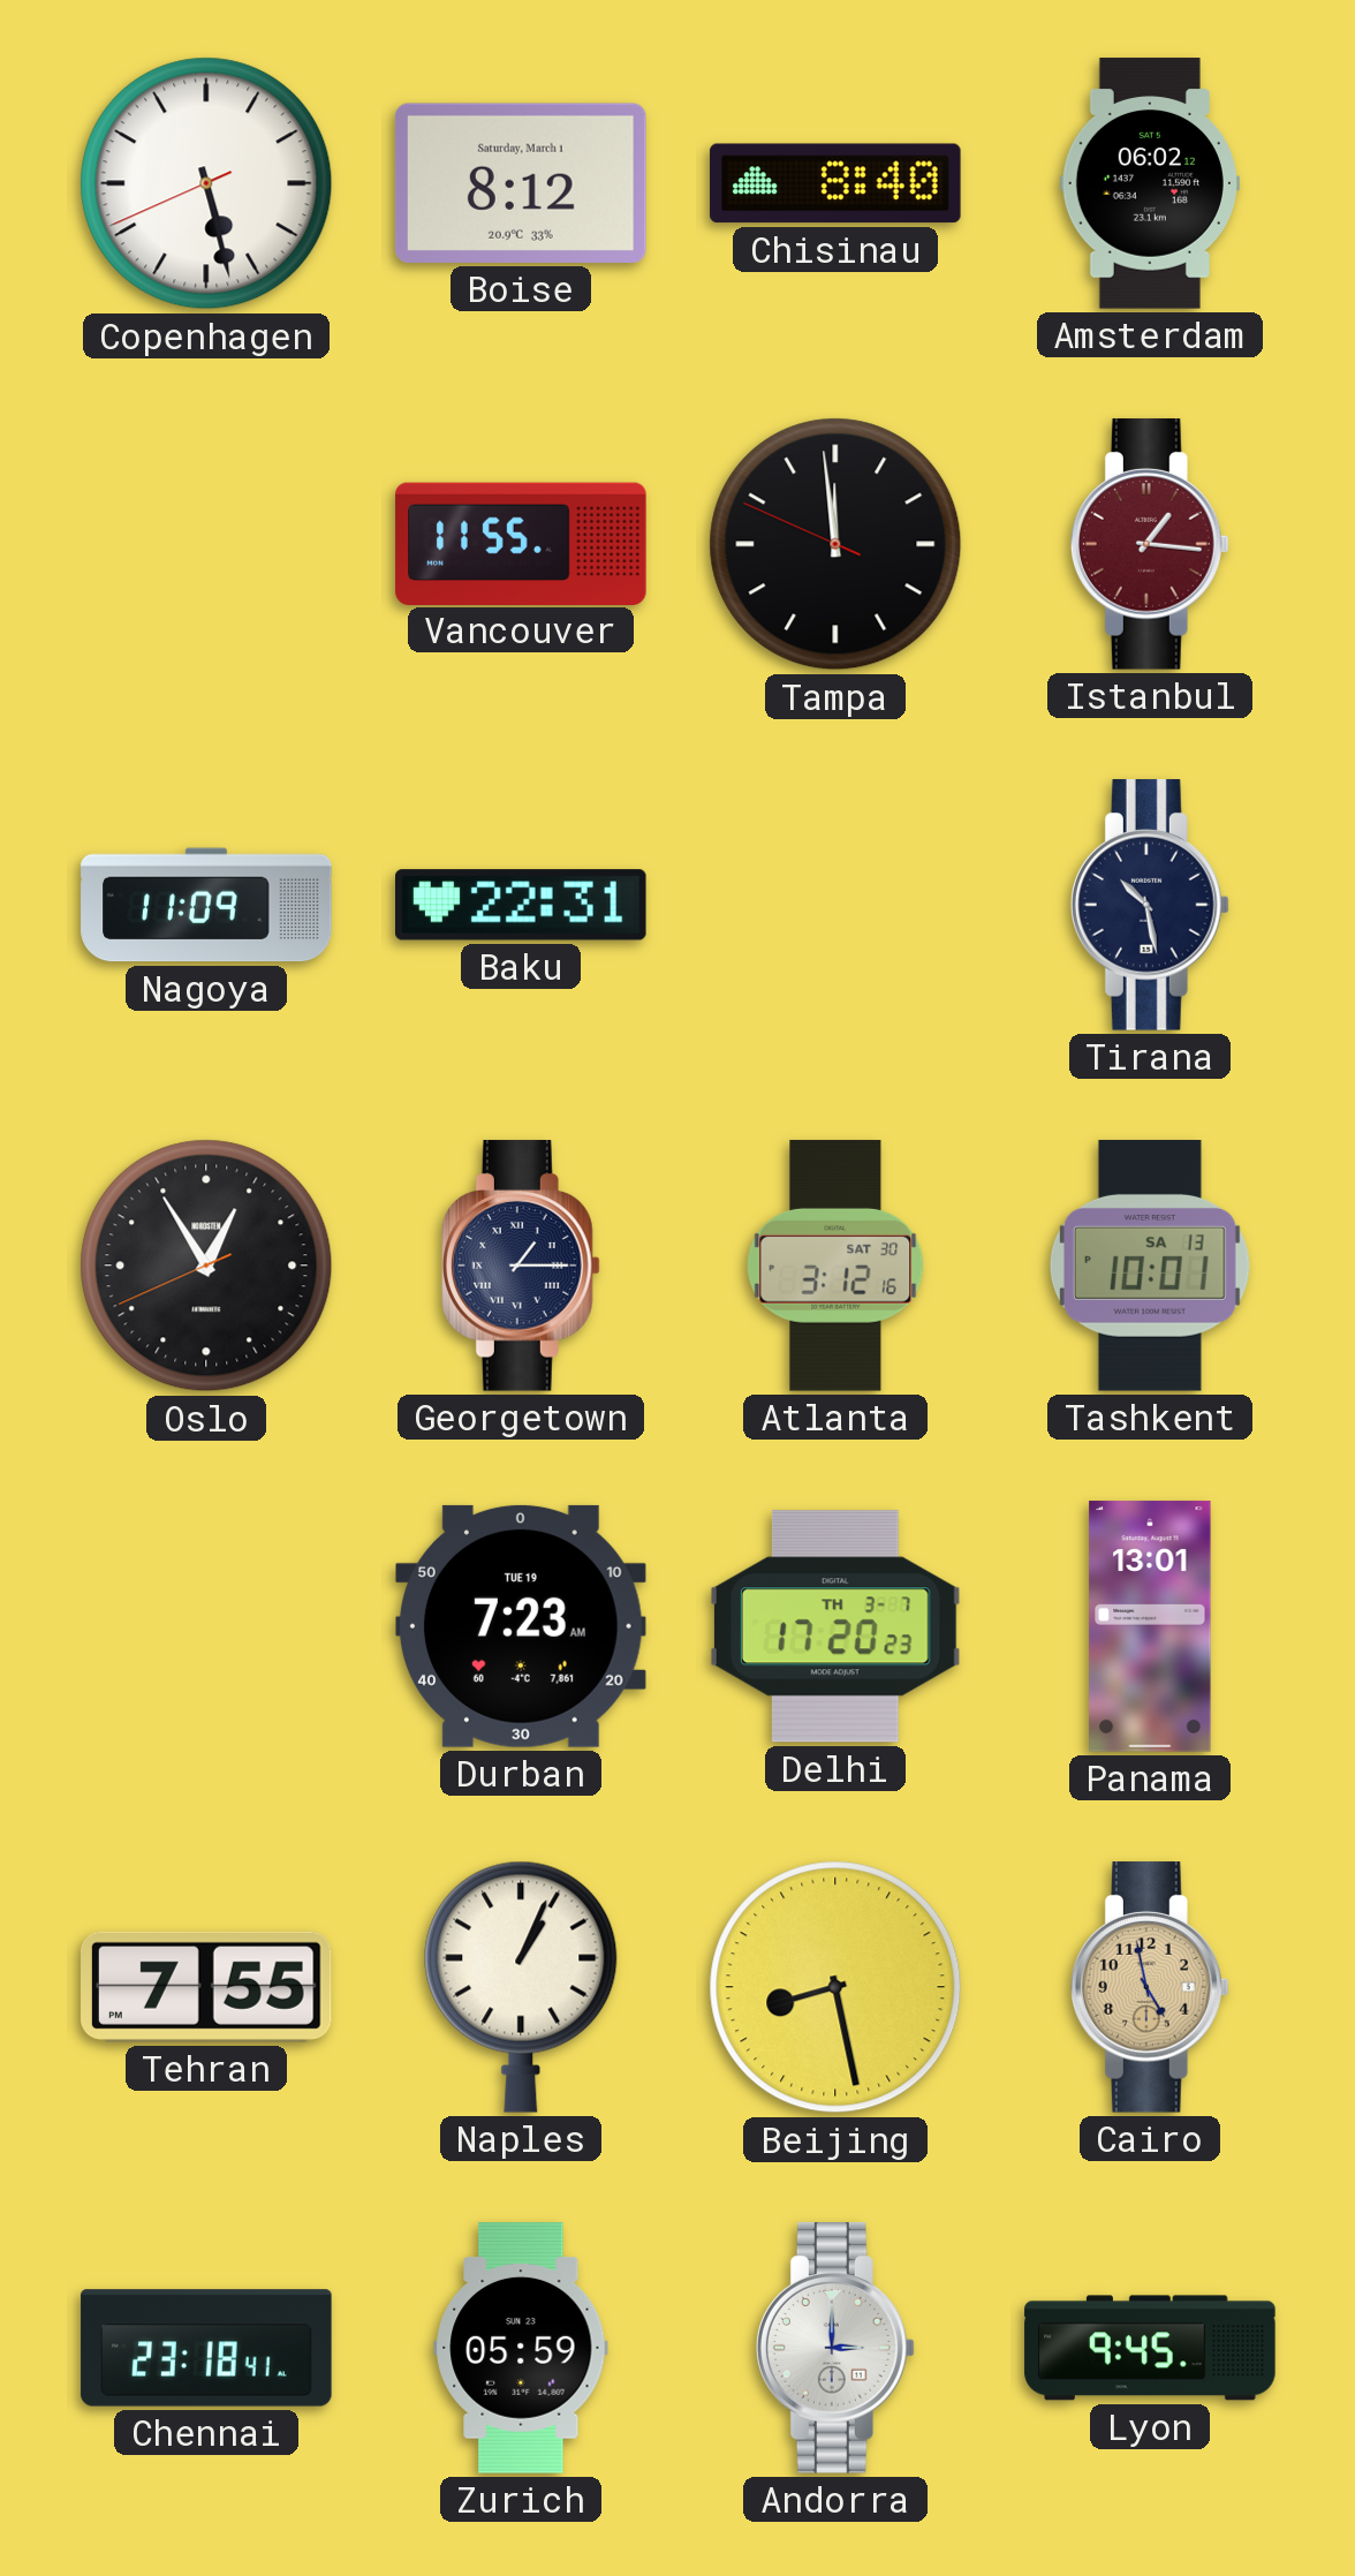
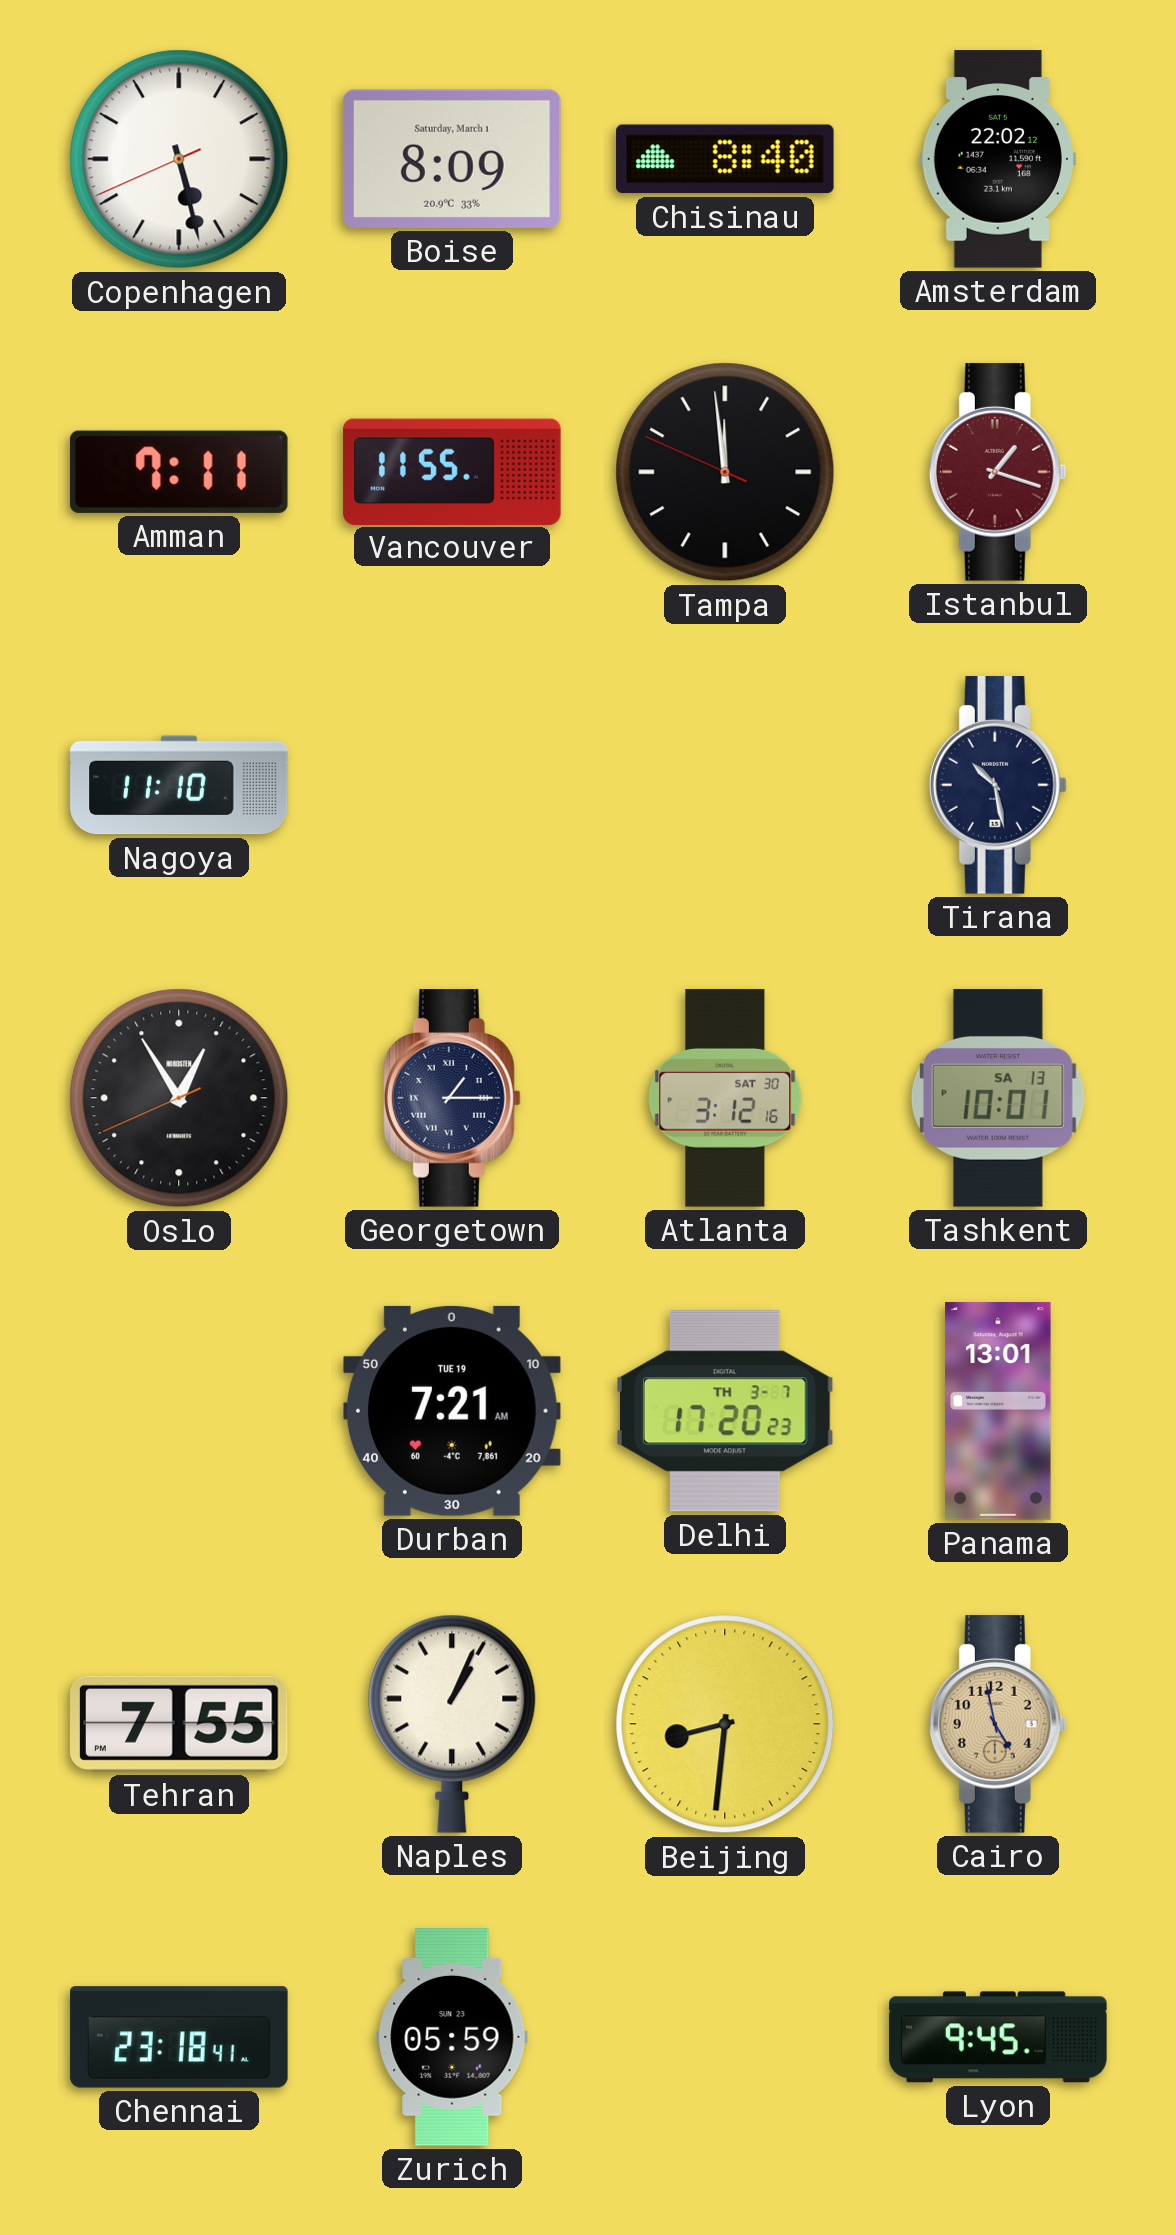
Boise: 8:12 -> 8:09 (452, 159)
Amsterdam: 06:02 -> 22:02 (998, 159)
Amman: none -> 7:11 (179, 472)
Istanbul: 1:16 -> 1:18 (998, 472)
Nagoya: 11:09 -> 11:10 (179, 785)
Baku: 22:31 -> none (522, 905)
Durban: 7:23 -> 7:21 (453, 1411)
Beijing: 8:28 -> 8:31 (725, 1724)
Andorra: 3:00 -> none (835, 2348)
